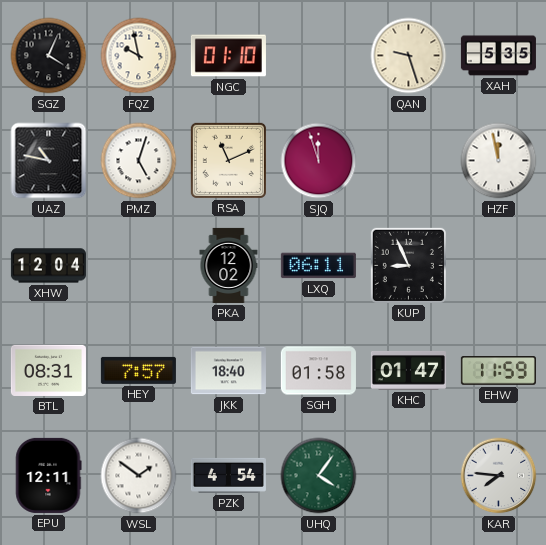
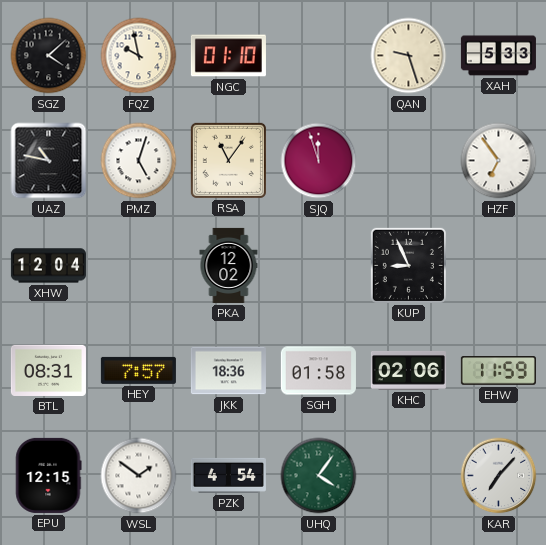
SGZ: 4:04 -> 4:08 (49, 56)
XAH: 5:35 -> 5:33 (498, 56)
RSA: 11:11 -> 11:06 (228, 160)
HZF: 11:58 -> 6:54 (499, 161)
LXQ: 06:11 -> none (318, 266)
JKK: 18:40 -> 18:36 (228, 371)
KHC: 01:47 -> 02:06 (408, 370)
EPU: 12:11 -> 12:15 (49, 475)
KAR: 7:46 -> 7:07 (499, 476)
